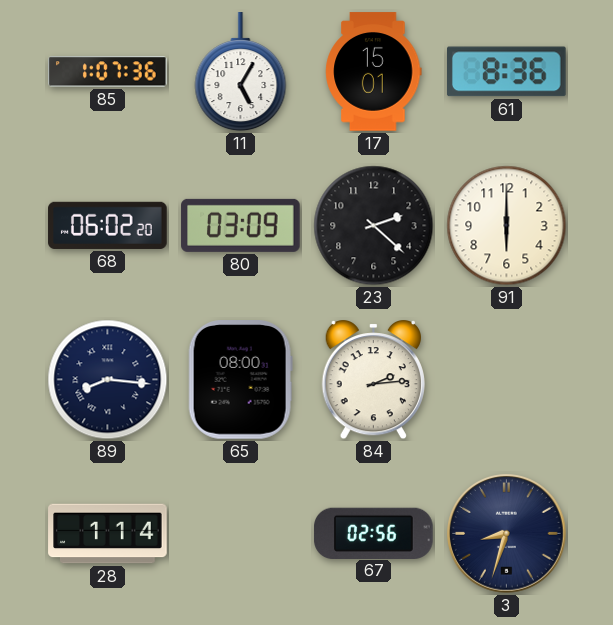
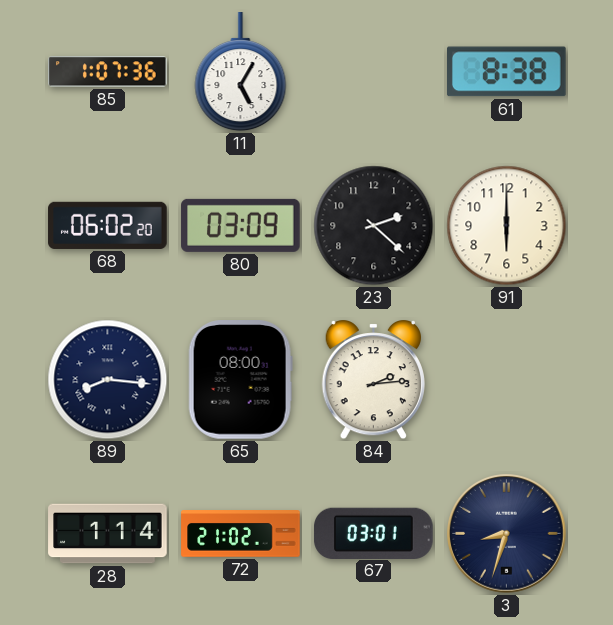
17: 15:01 -> none (374, 72)
61: 8:36 -> 8:38 (507, 72)
72: none -> 21:02 (241, 534)
67: 02:56 -> 03:01 (374, 533)
